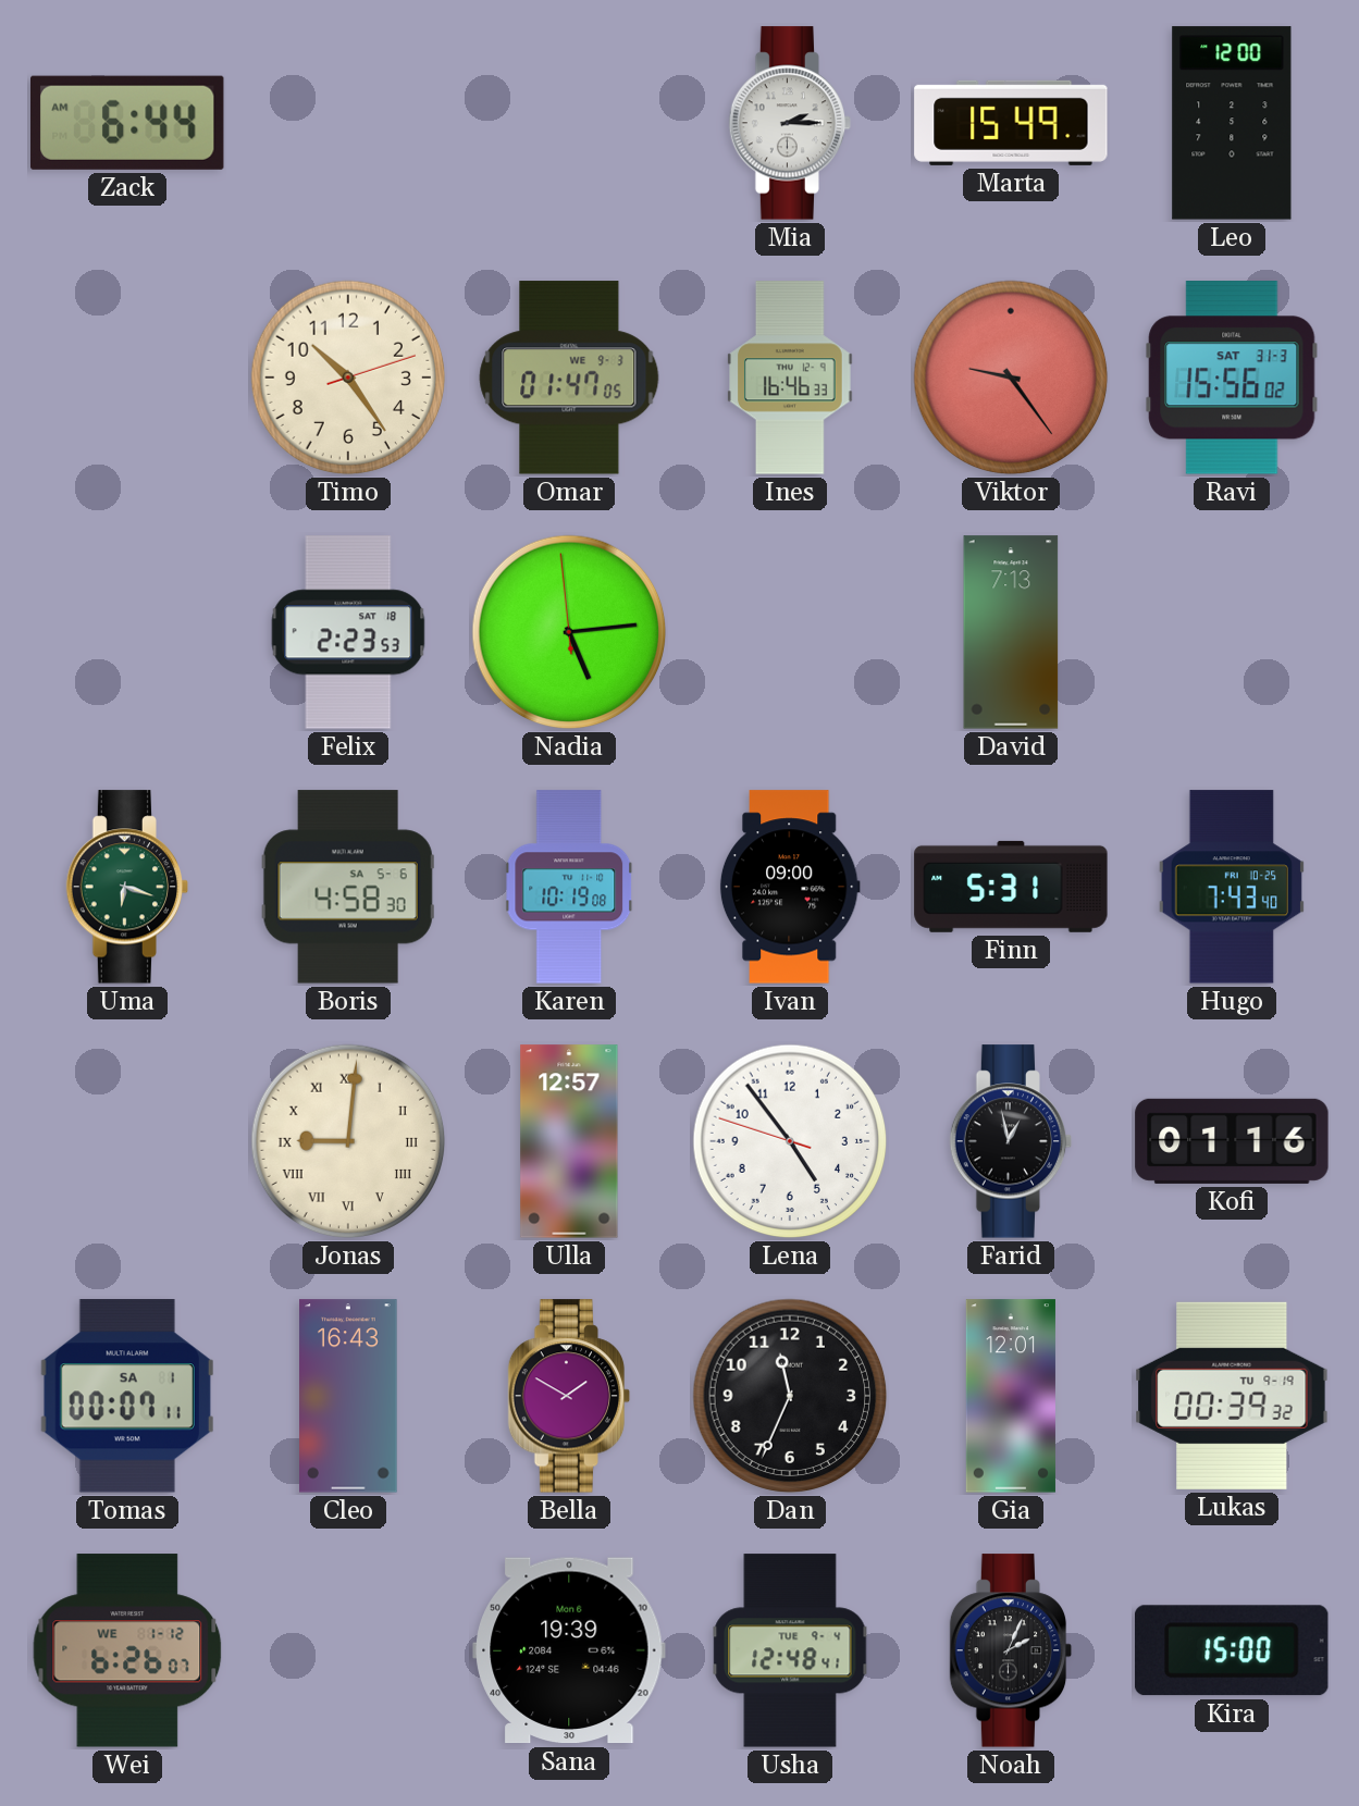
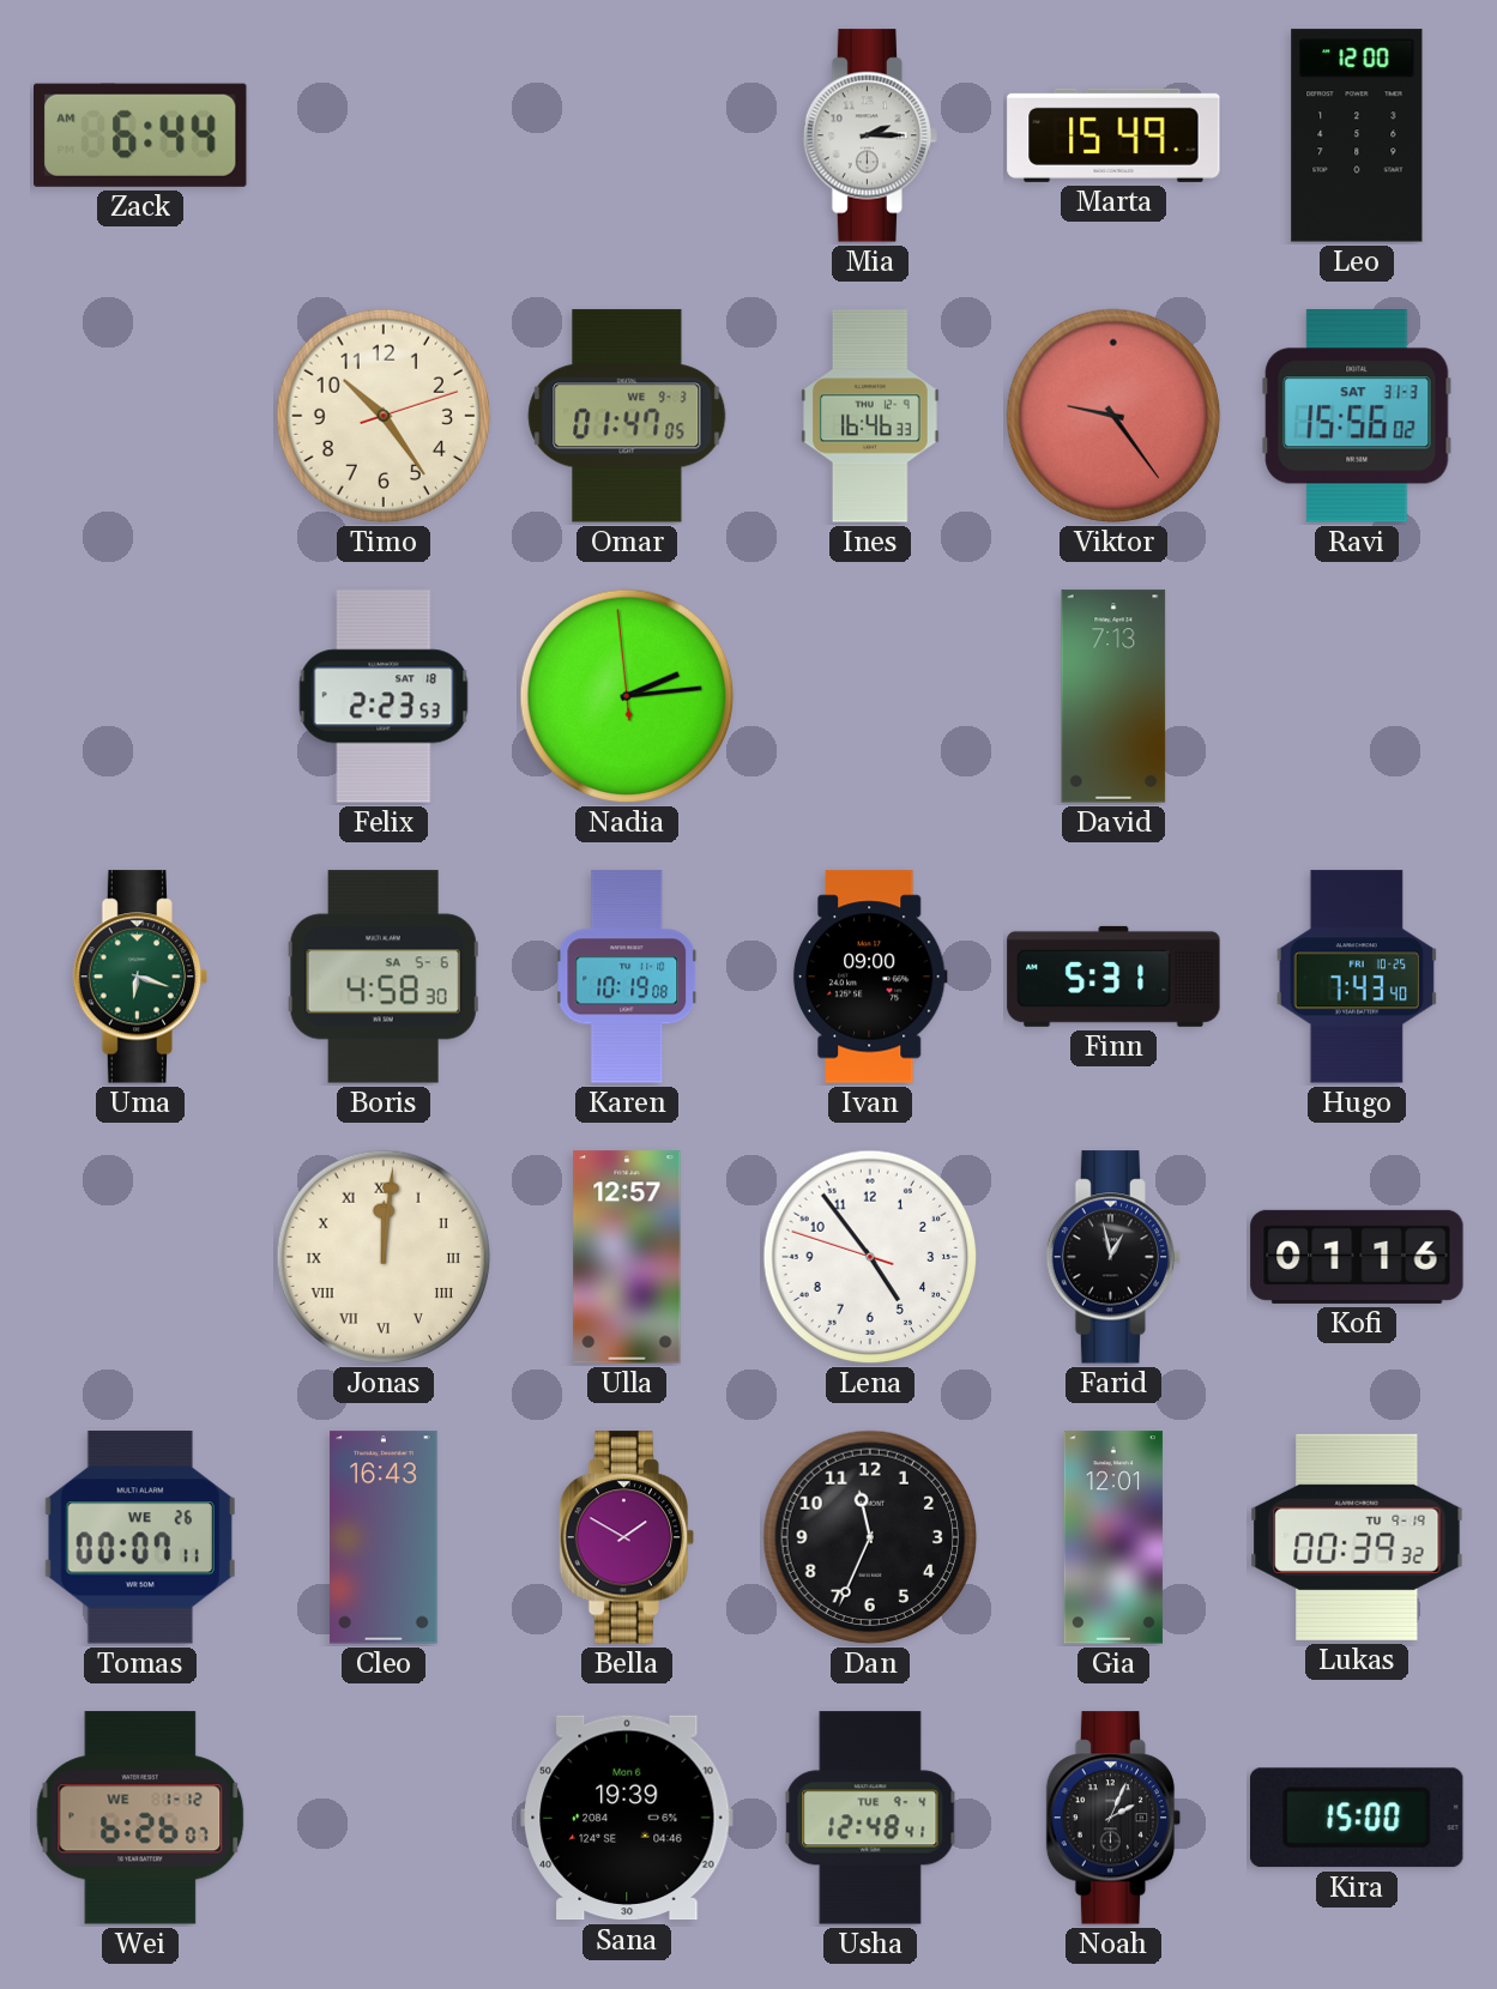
Nadia: 5:13 -> 2:13 (627, 696)
Jonas: 9:01 -> 12:01 (384, 1257)
Tomas date: SA 1 -> WE 26 (140, 1537)
